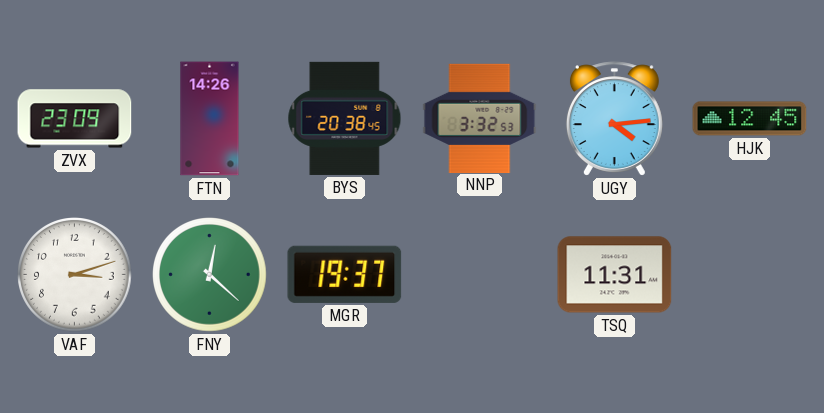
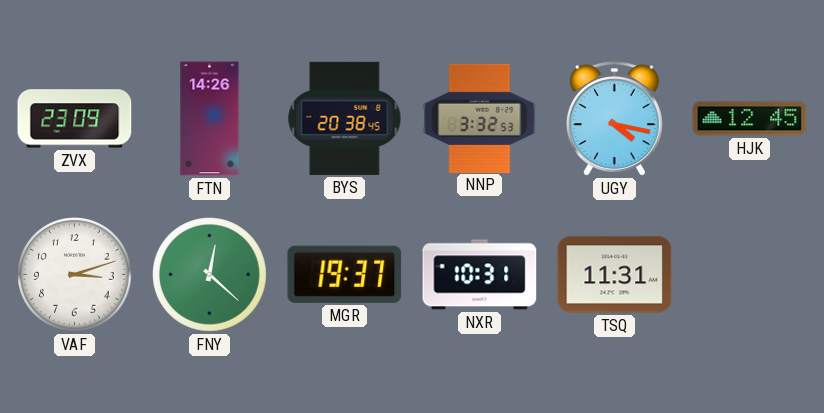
UGY: 4:14 -> 4:17 (614, 119)
NXR: none -> 10:31 (480, 275)
